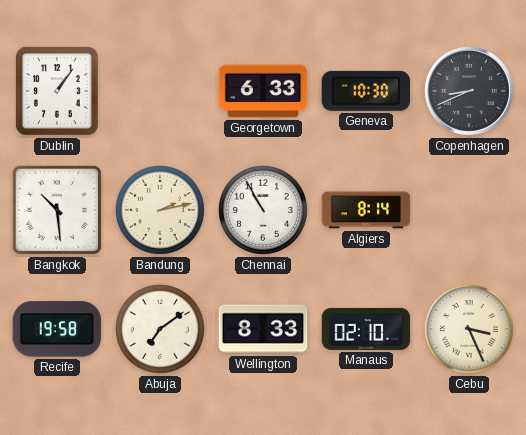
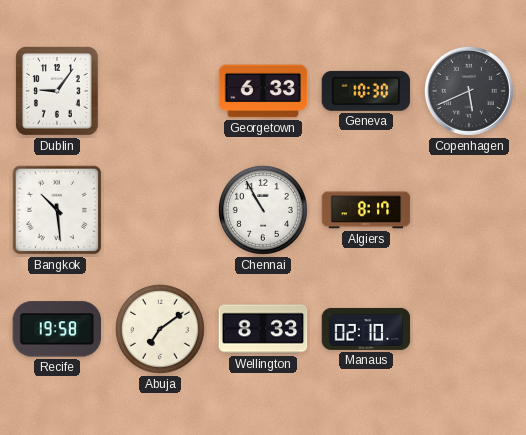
Dublin: 1:06 -> 9:06 (58, 92)
Copenhagen: 8:41 -> 5:41 (469, 91)
Bandung: 2:13 -> none (160, 210)
Algiers: 8:14 -> 8:17 (366, 210)
Cebu: 3:26 -> none (469, 329)
